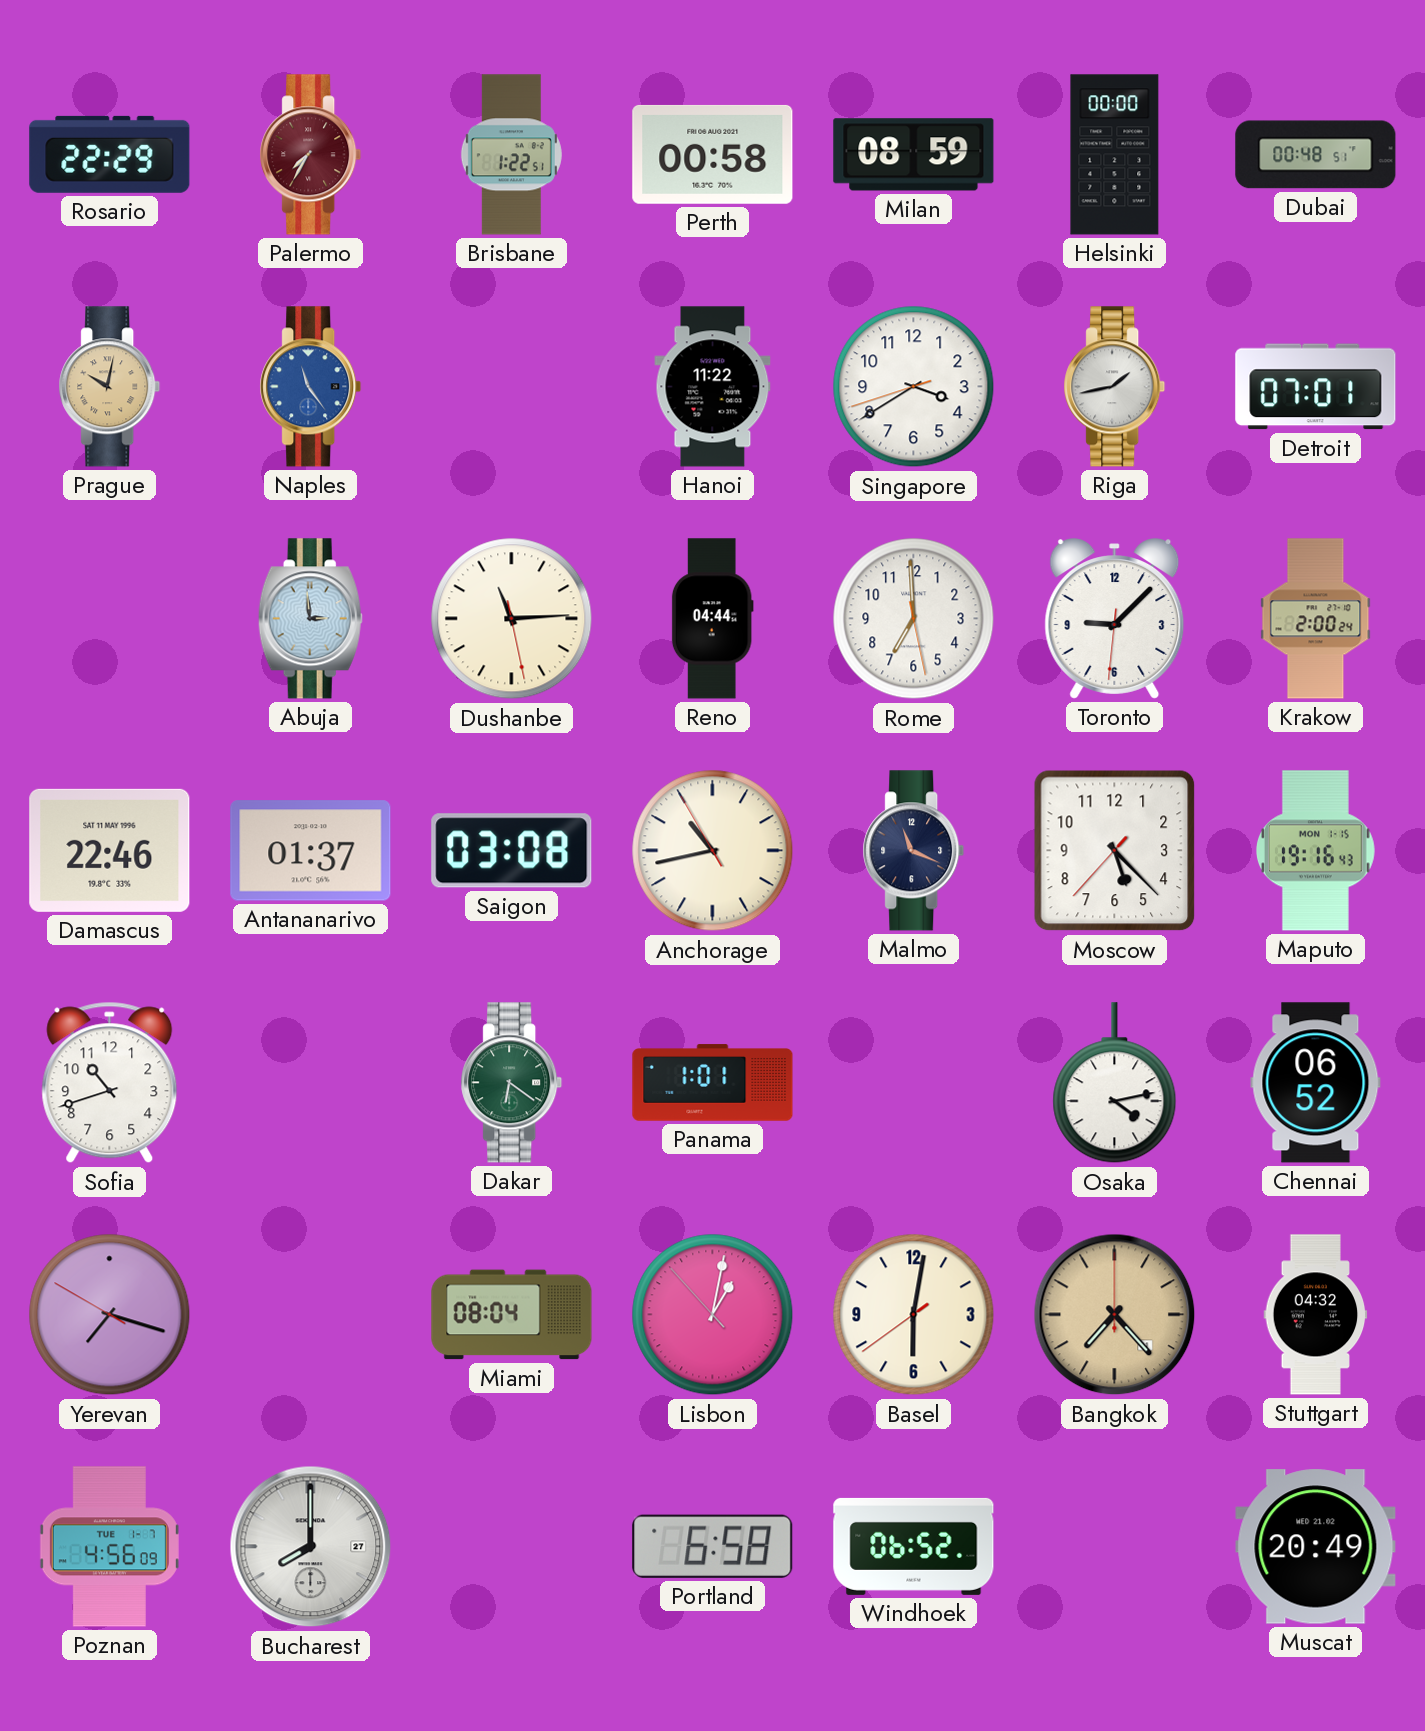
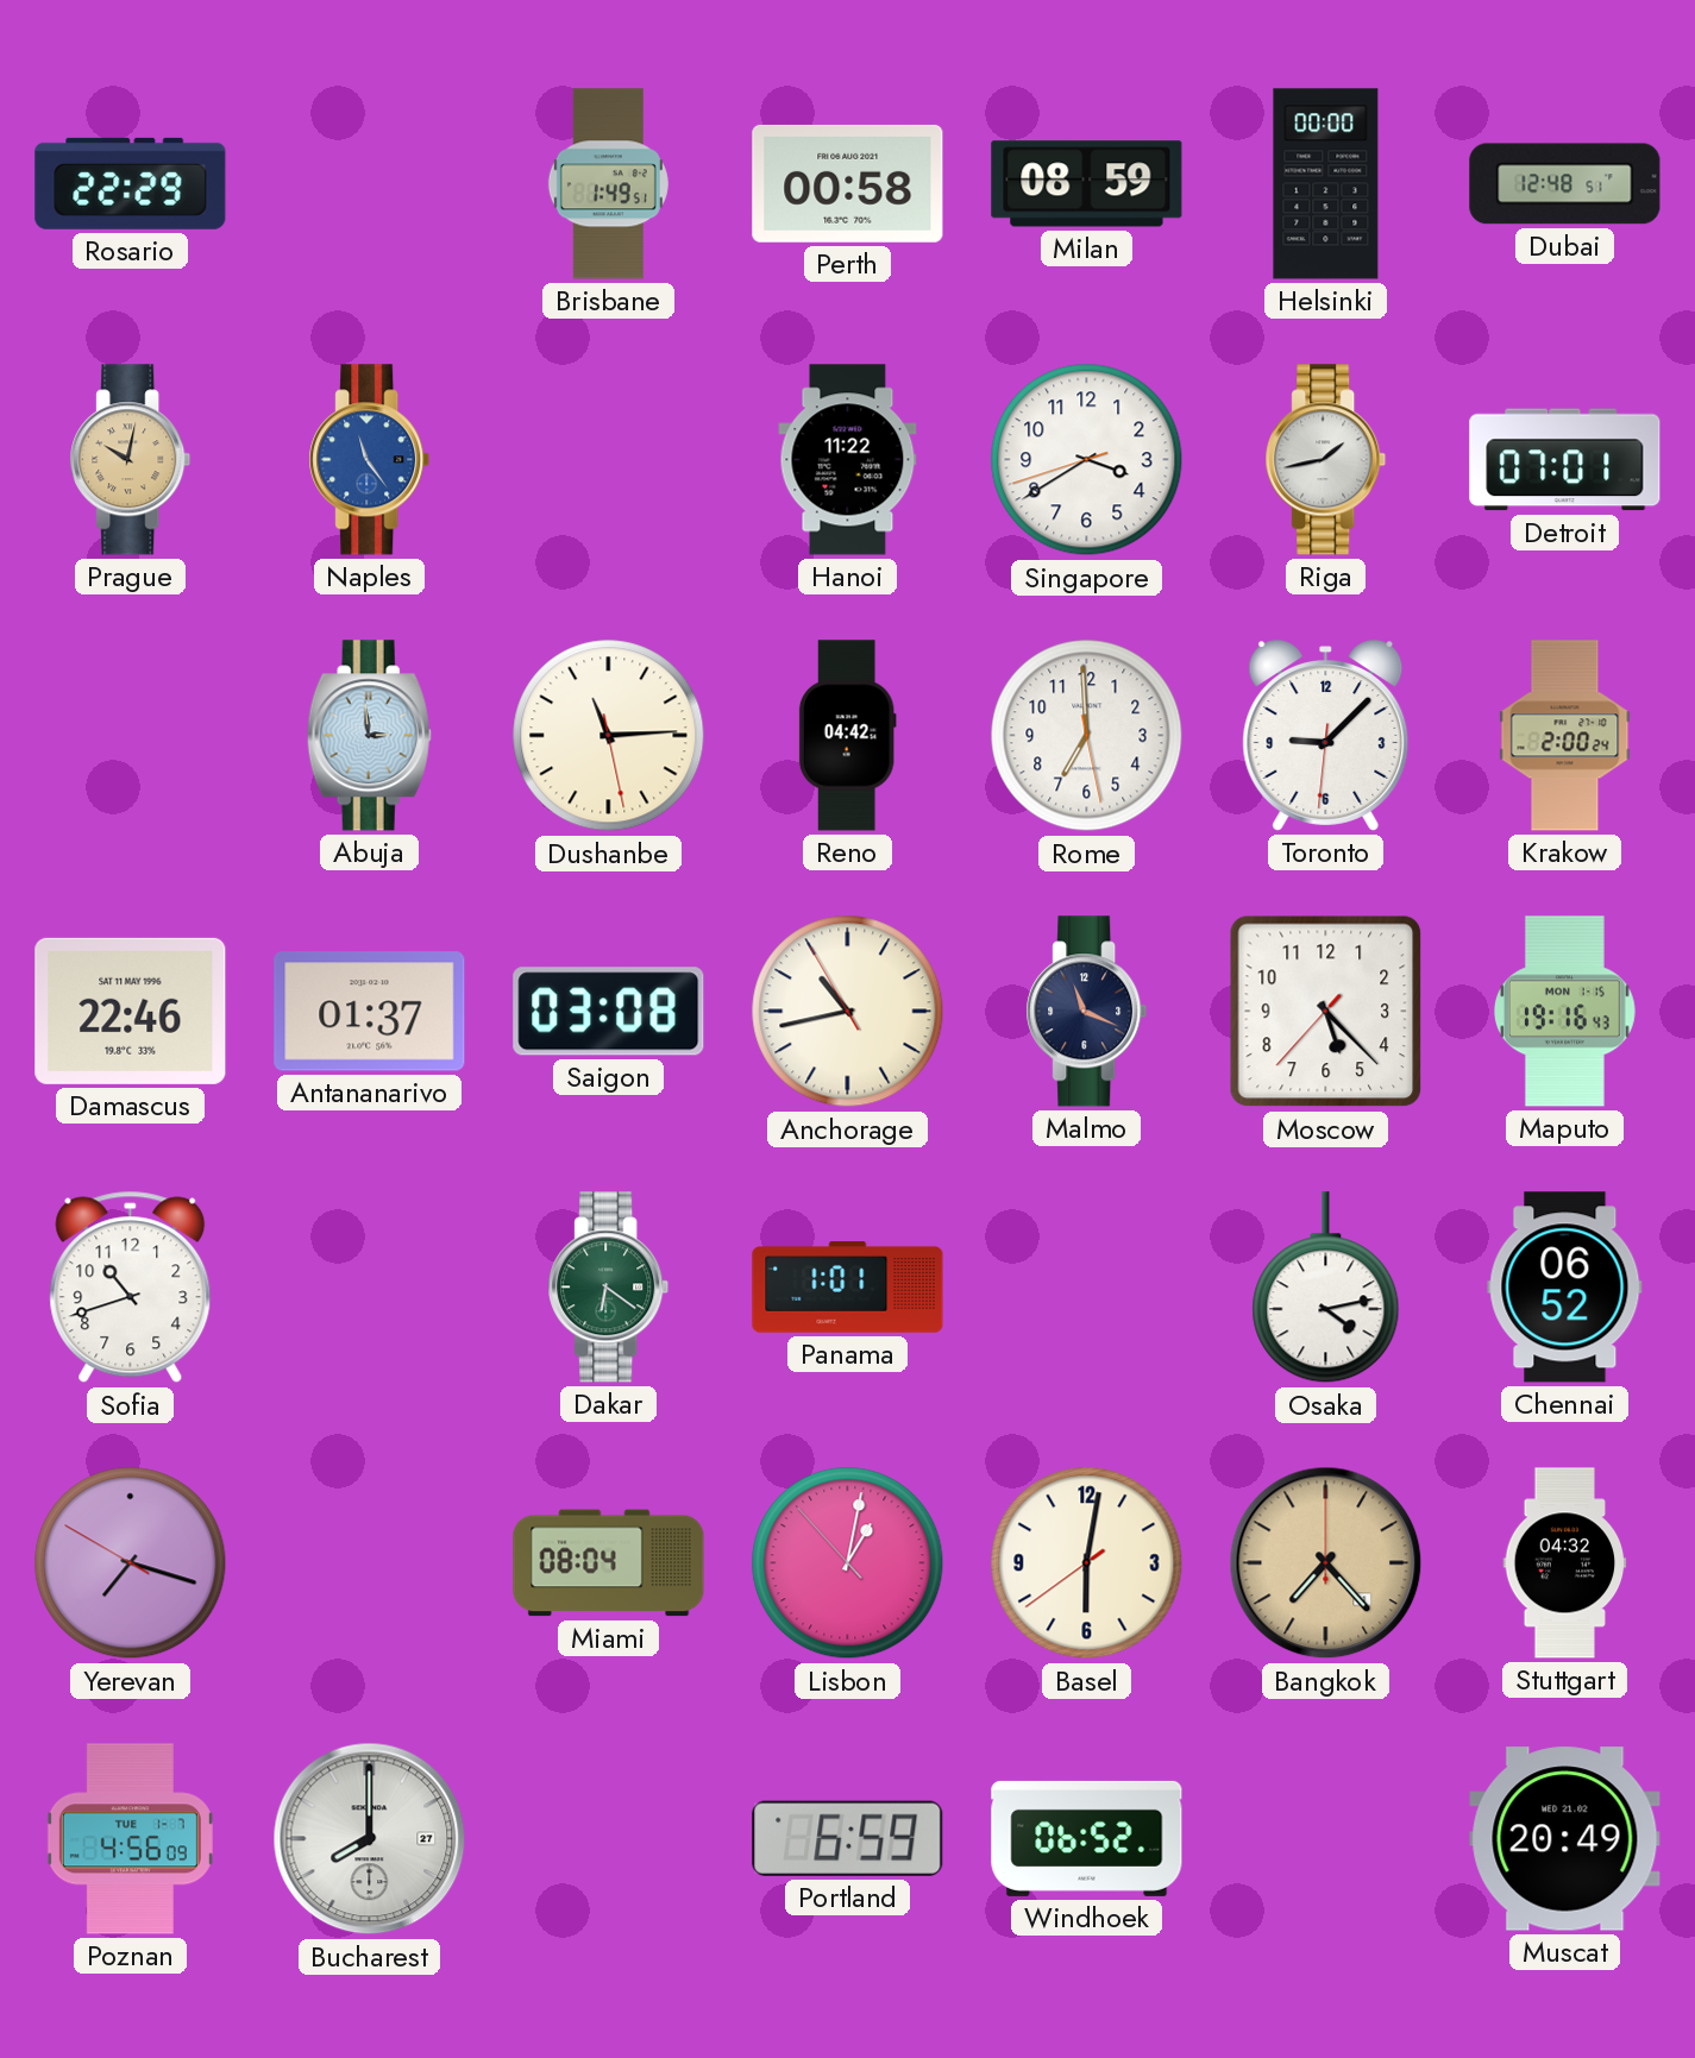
Palermo: 7:35 -> none (311, 155)
Brisbane: 1:22 -> 1:49 (608, 184)
Dubai: 00:48 -> 12:48 (1565, 184)
Reno: 04:44 -> 04:42 (847, 736)
Portland: 6:58 -> 6:59 (848, 1838)
